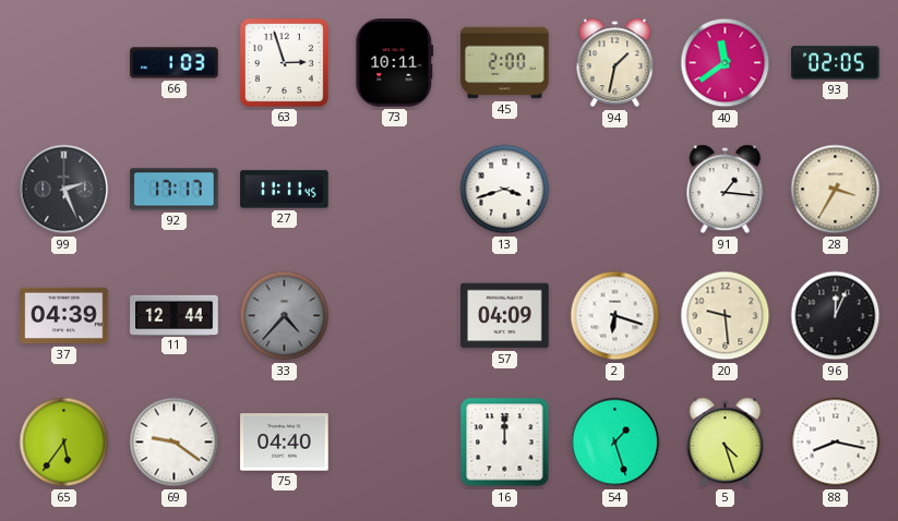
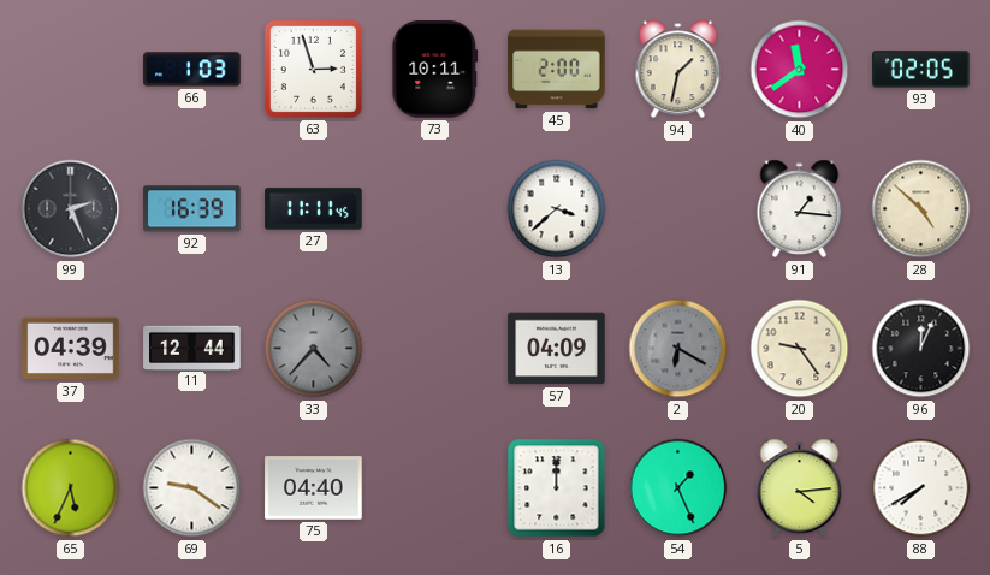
92: 17:17 -> 16:39 (192, 209)
13: 3:42 -> 3:38 (557, 209)
28: 3:35 -> 4:52 (921, 209)
2: 6:18 -> 6:20 (678, 349)
2 dial: white -> grey (678, 349)
20: 9:29 -> 9:24 (800, 349)
65: 5:36 -> 5:34 (71, 488)
54: 1:27 -> 1:26 (678, 488)
5: 4:27 -> 4:14 (800, 488)
88: 8:17 -> 7:40 (921, 488)
